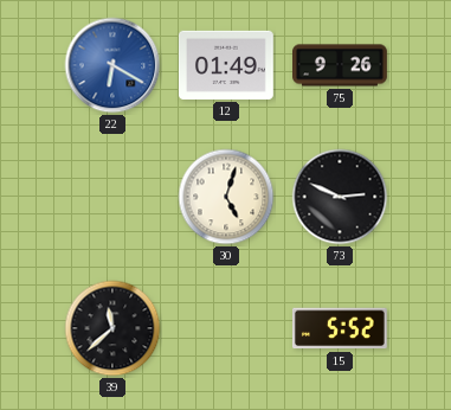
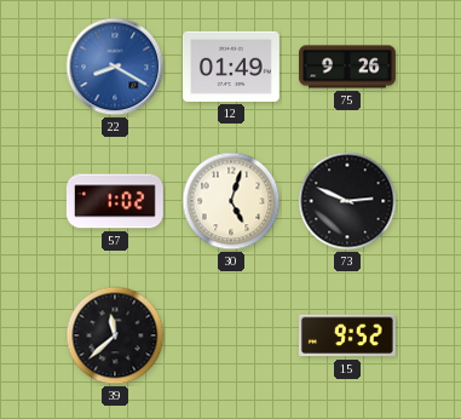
22: 6:20 -> 8:20 (115, 67)
57: none -> 1:02 (115, 201)
15: 5:52 -> 9:52 (347, 335)
